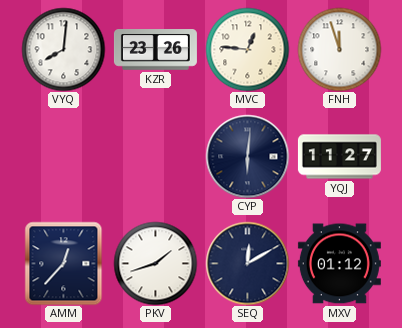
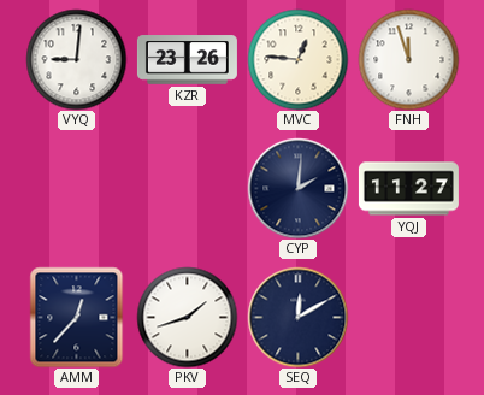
VYQ: 8:01 -> 9:01 (76, 59)
CYP: 6:01 -> 2:01 (297, 188)
MXV: 01:12 -> none (339, 264)
